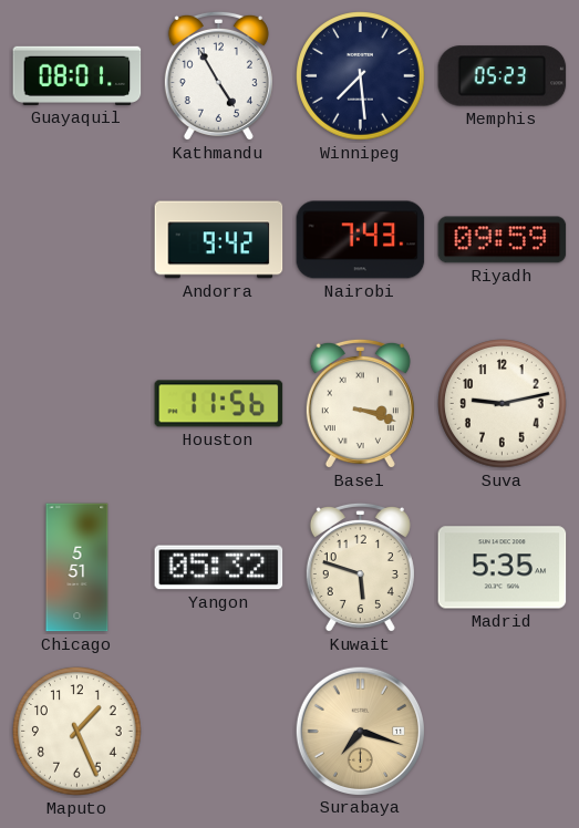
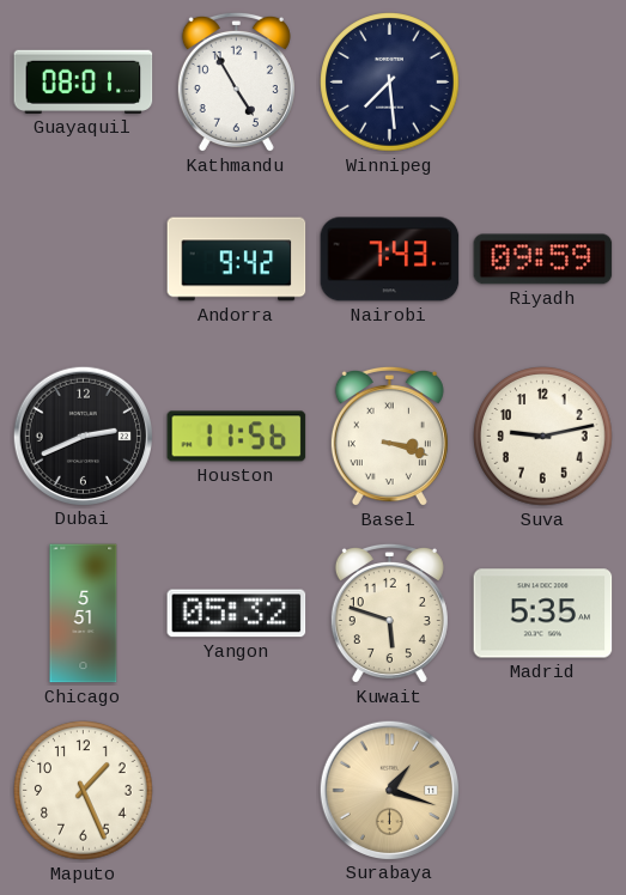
Memphis: 05:23 -> none (503, 76)
Dubai: none -> 2:41 (83, 436)
Surabaya: 7:18 -> 1:18 (389, 790)
